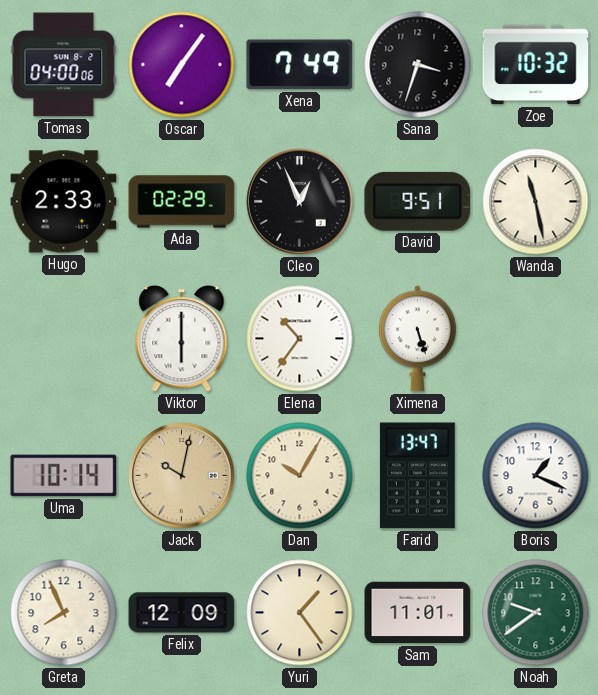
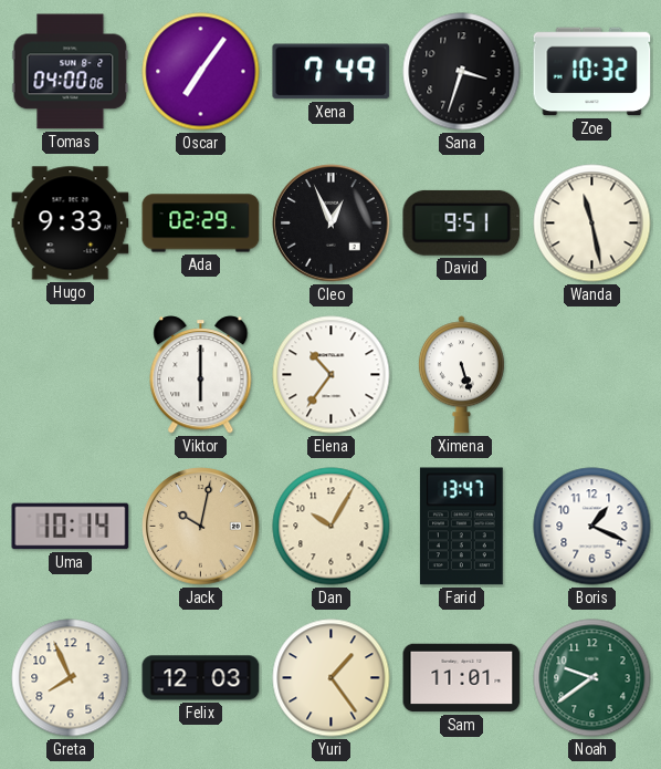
Hugo: 2:33 -> 9:33 (71, 224)
Felix: 12:09 -> 12:03 (201, 678)
